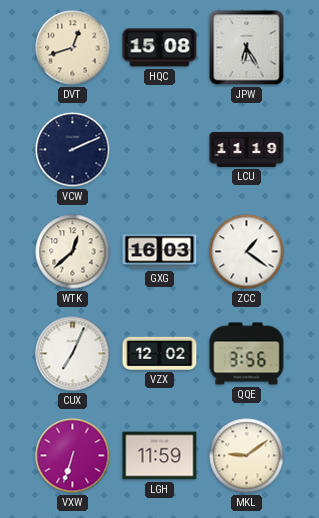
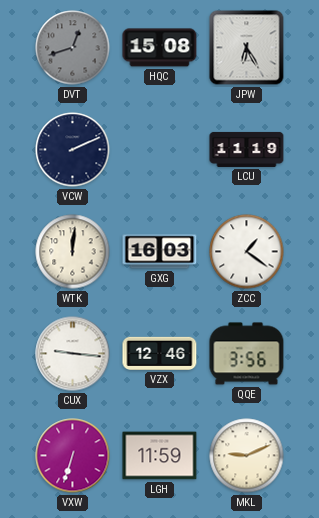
DVT dial: cream -> grey (73, 48)
WTK: 12:38 -> 12:01 (73, 252)
CUX: 7:04 -> 9:16 (73, 354)
VZX: 12:02 -> 12:46 (160, 353)
MKL: 9:09 -> 9:11 (247, 456)
